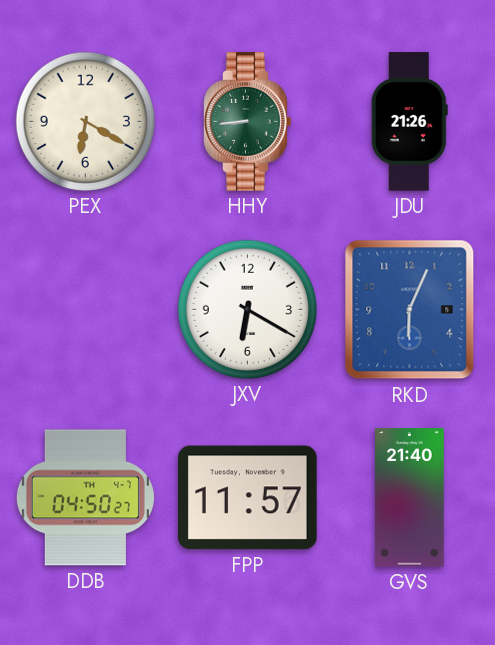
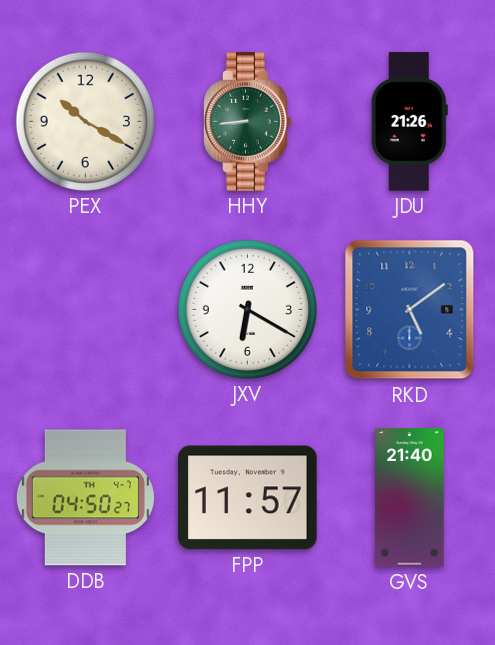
PEX: 6:20 -> 10:20 (85, 121)
RKD: 6:04 -> 5:09 (410, 310)
